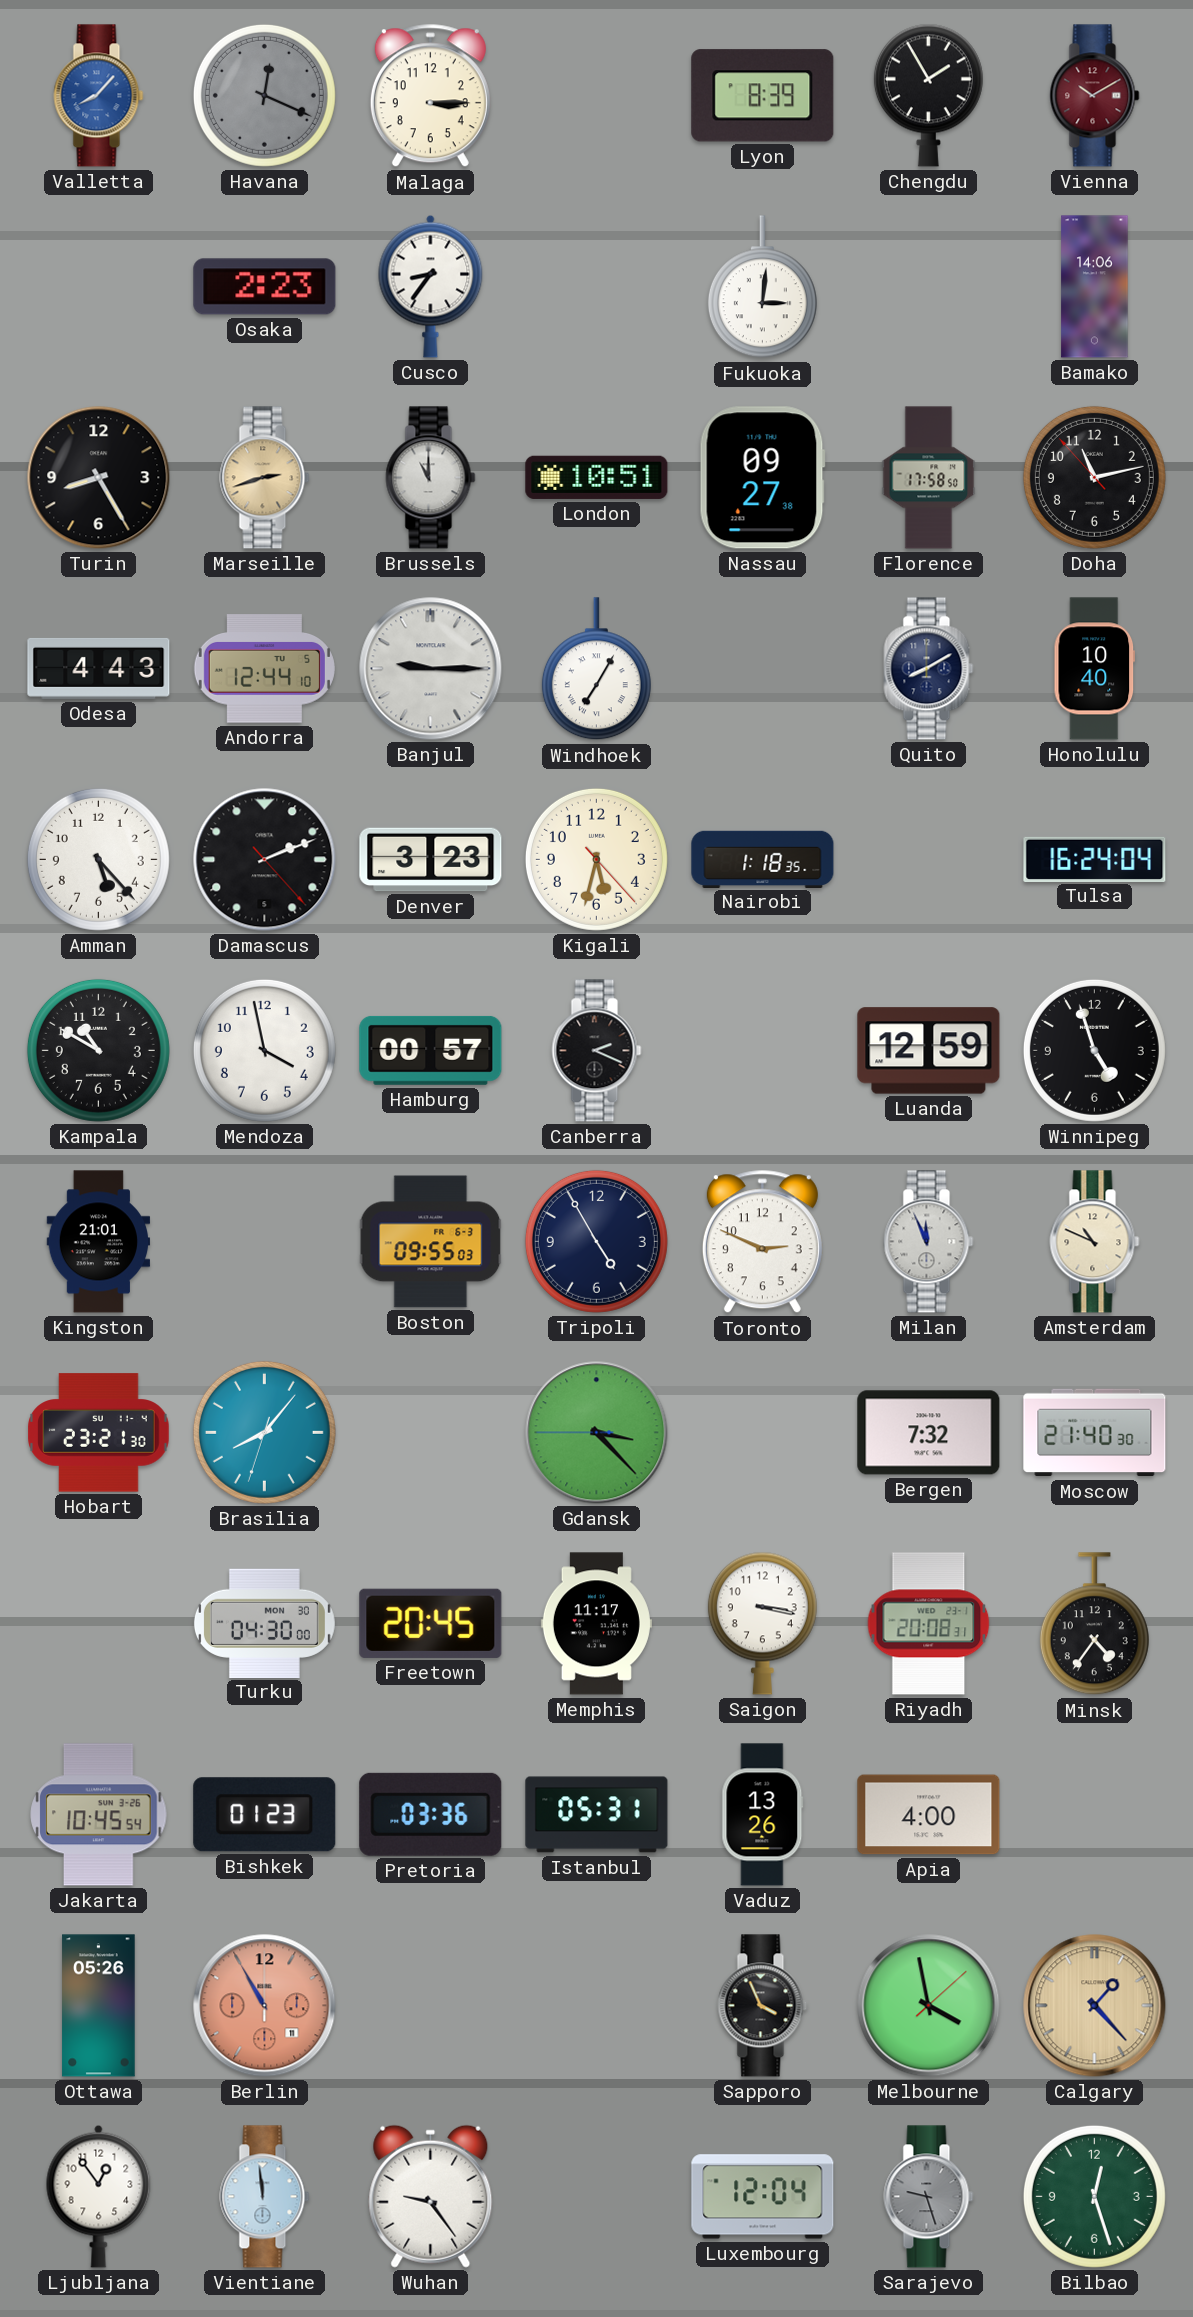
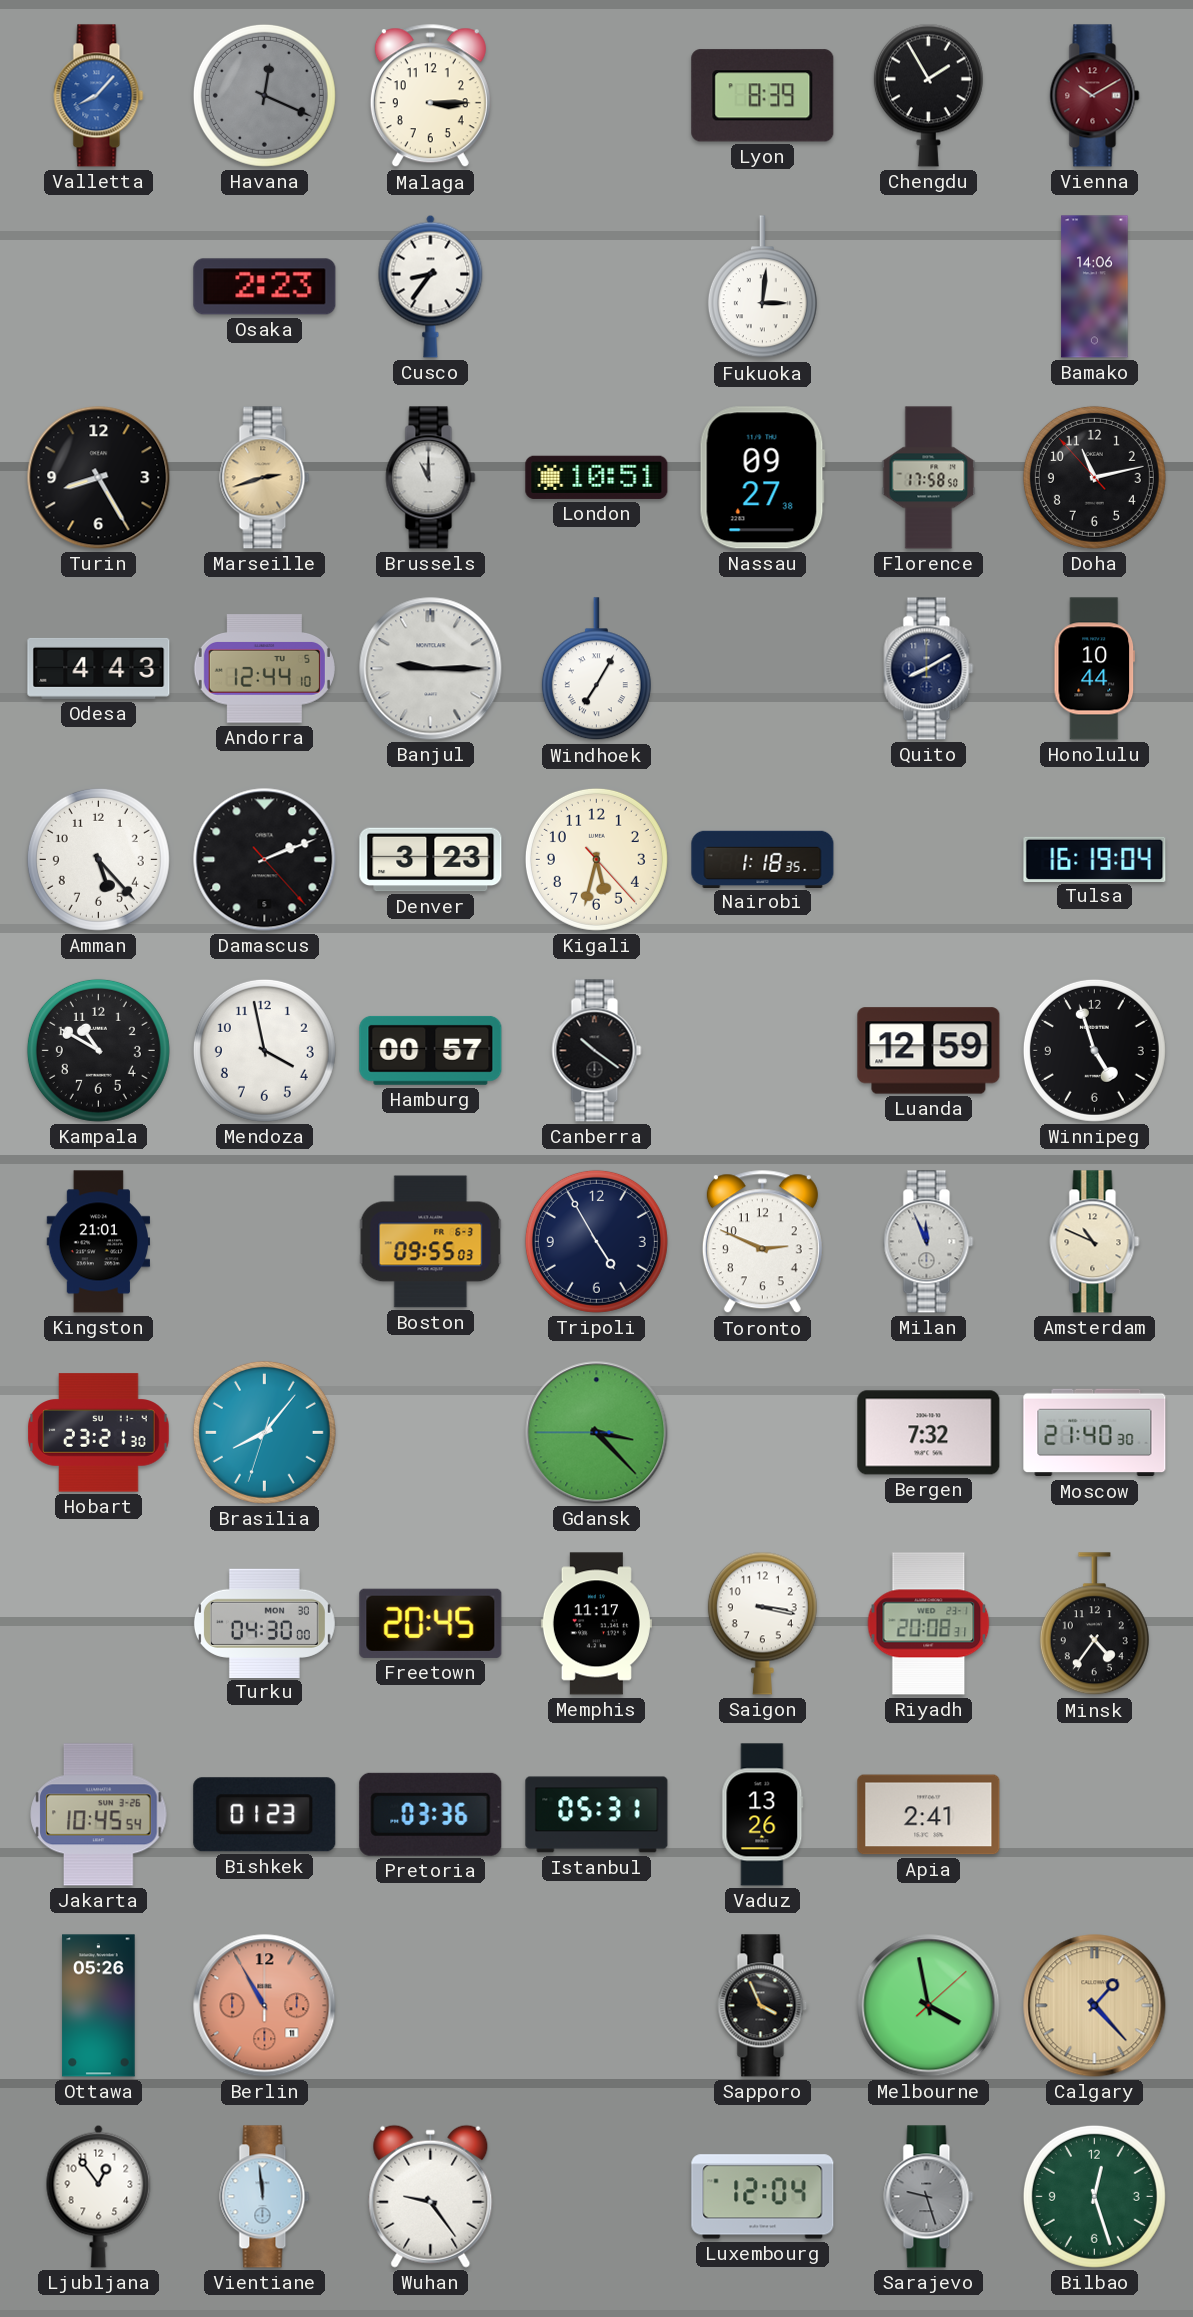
Honolulu: 10:40 -> 10:44 (1094, 669)
Tulsa: 16:24 -> 16:19 (1095, 859)
Canberra: 2:19 -> 10:21 (597, 1051)
Apia: 4:00 -> 2:41 (929, 1815)
